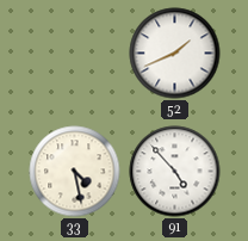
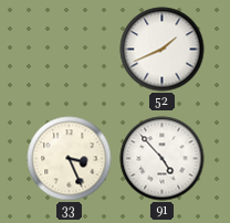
33: 4:28 -> 3:26 (70, 159)
